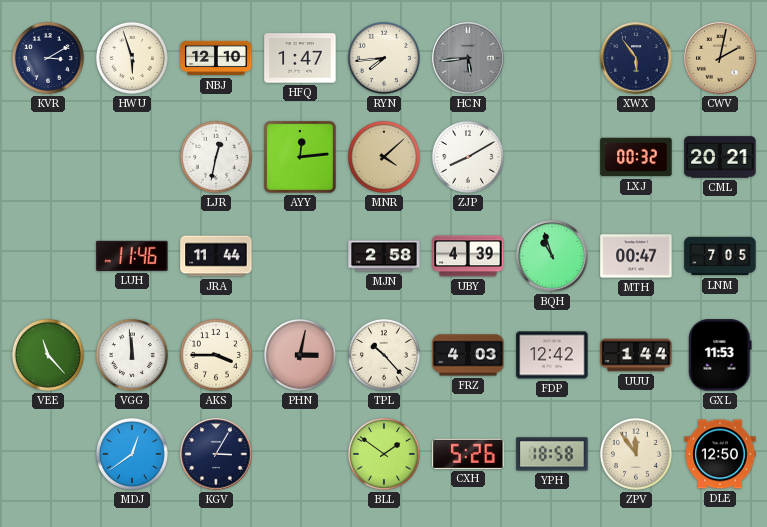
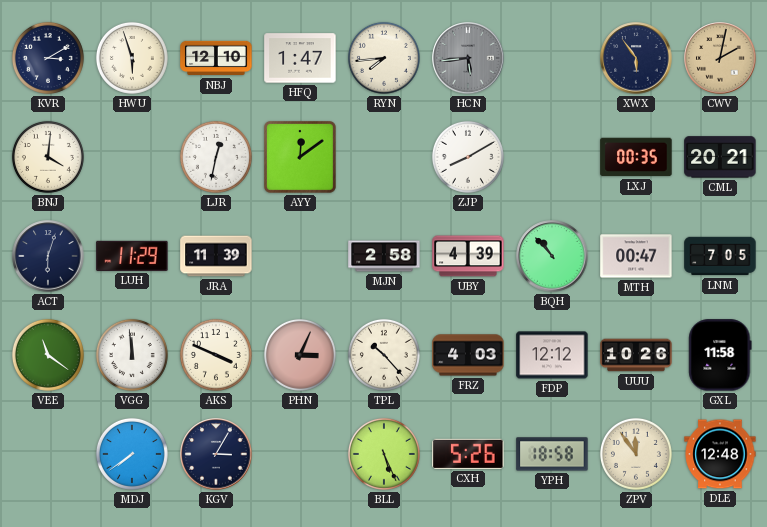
BNJ: none -> 4:01 (48, 157)
AYY: 12:14 -> 12:09 (300, 157)
MNR: 4:08 -> none (384, 157)
LXJ: 00:32 -> 00:35 (636, 157)
ACT: none -> 6:03 (48, 256)
LUH: 11:46 -> 11:29 (132, 256)
JRA: 11:44 -> 11:39 (216, 256)
BQH: 10:57 -> 10:53 (552, 256)
VEE: 11:23 -> 11:21 (48, 355)
AKS: 3:45 -> 3:49 (216, 355)
PHN: 3:02 -> 3:04 (300, 355)
FDP: 12:42 -> 12:12 (552, 355)
UUU: 1:44 -> 10:26 (636, 355)
GXL: 11:53 -> 11:58 (720, 355)
MDJ: 12:39 -> 7:39 (132, 454)
BLL: 1:51 -> 5:26 (384, 454)
DLE: 12:50 -> 12:48 (720, 454)
